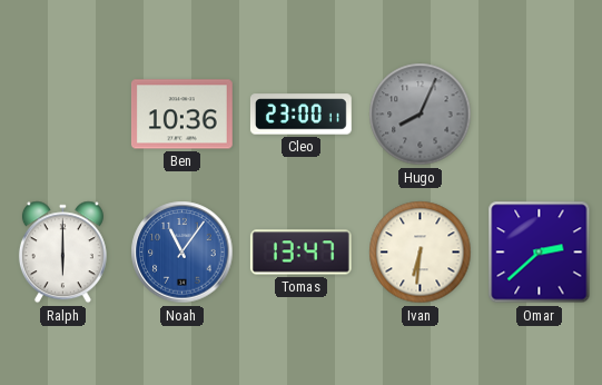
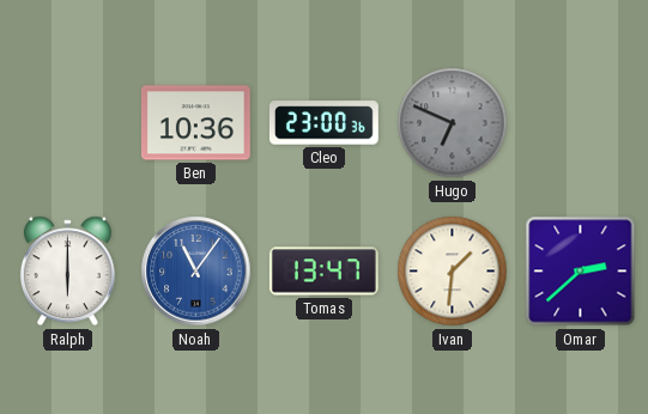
Cleo: 23:00:11 -> 23:00:36 (323, 123)
Hugo: 8:04 -> 6:49 (453, 123)
Ivan: 6:31 -> 1:31 (453, 272)
